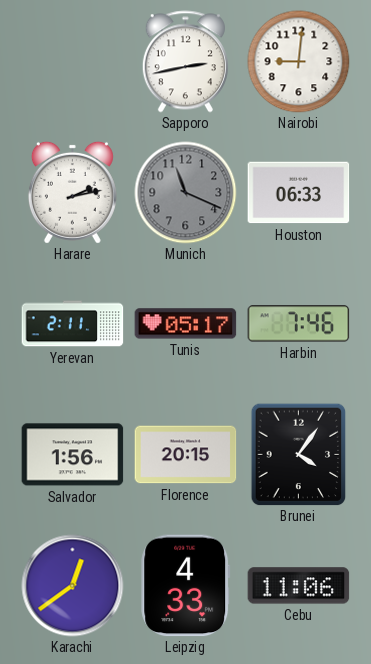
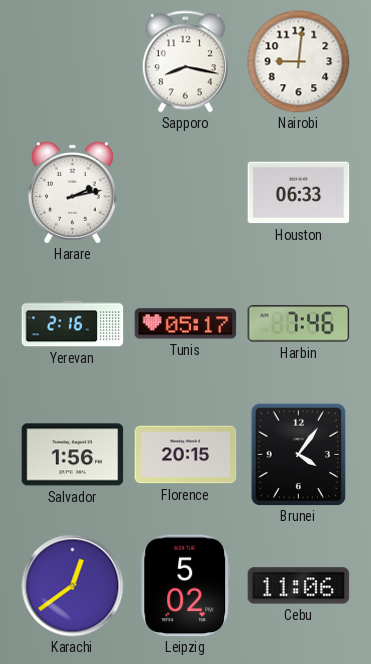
Sapporo: 2:43 -> 8:17 (185, 62)
Munich: 11:19 -> none (186, 193)
Yerevan: 2:11 -> 2:16 (73, 324)
Leipzig: 4:33 -> 5:02 (186, 586)
